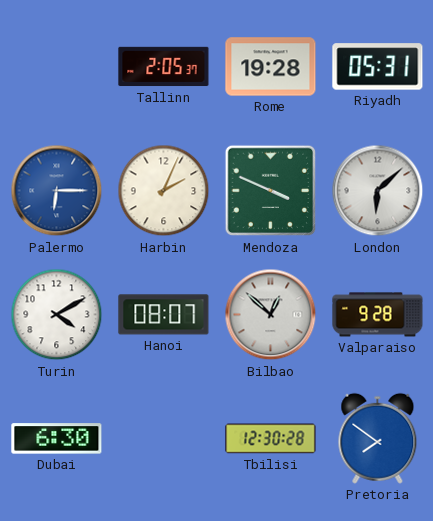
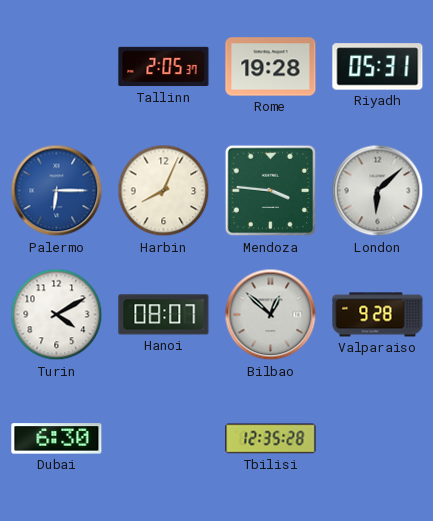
Harbin: 2:04 -> 8:04 (164, 191)
Mendoza: 3:49 -> 3:46 (271, 191)
Tbilisi: 12:30 -> 12:35 (271, 439)
Pretoria: 7:51 -> none (378, 438)
